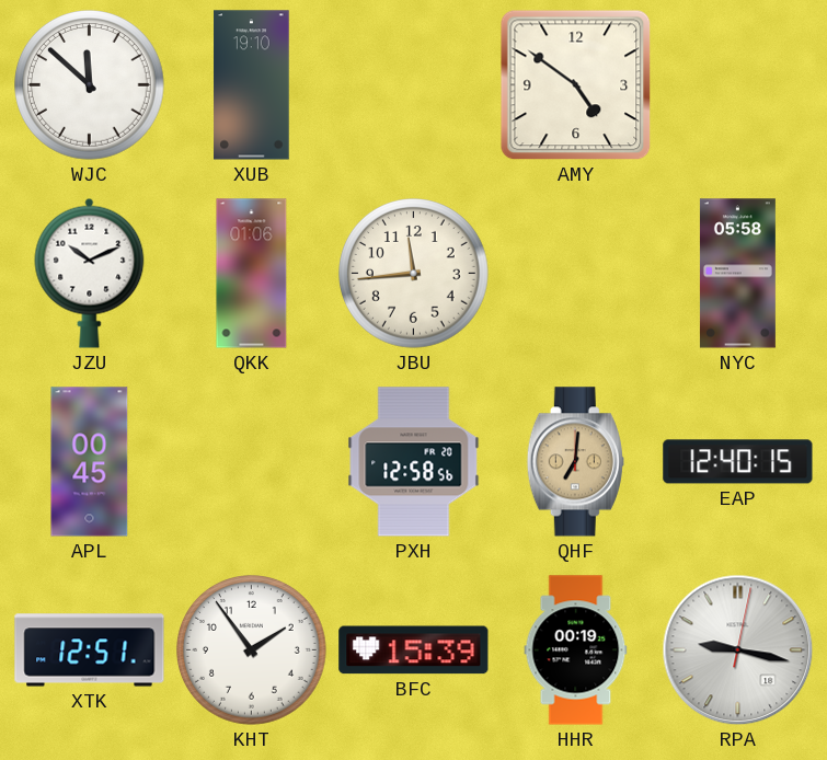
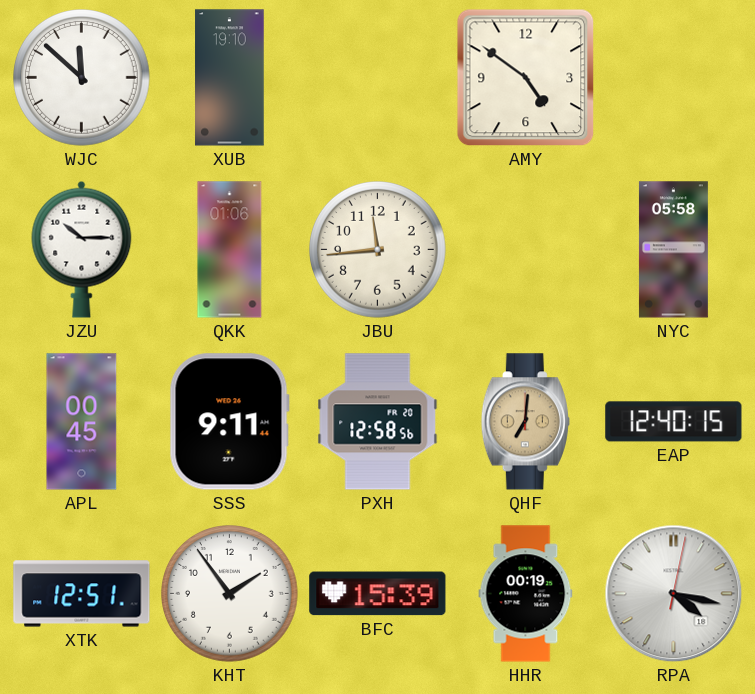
JZU: 10:11 -> 10:15 (82, 249)
SSS: none -> 9:11 (229, 422)
RPA: 9:17 -> 4:17 (674, 594)
